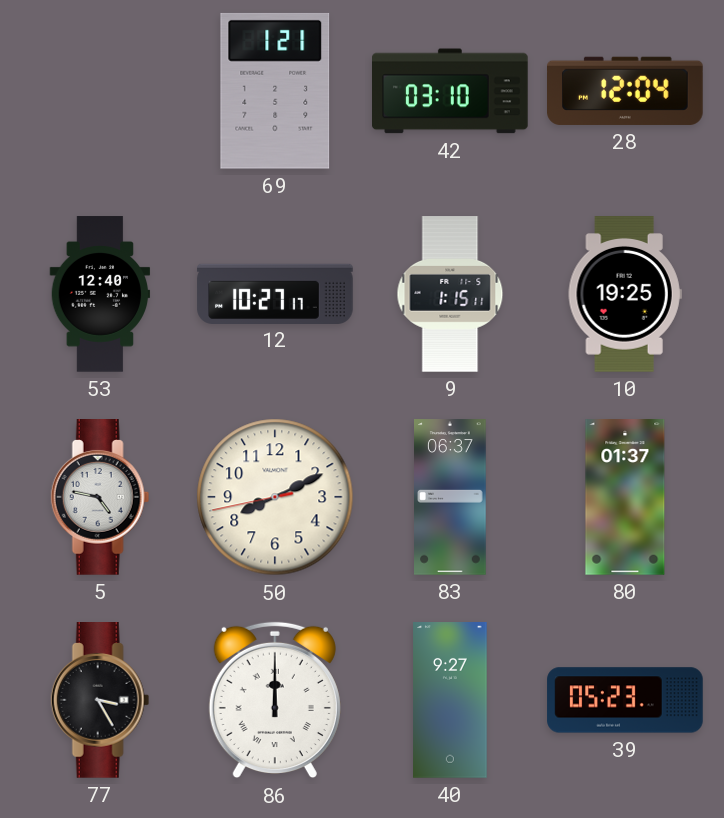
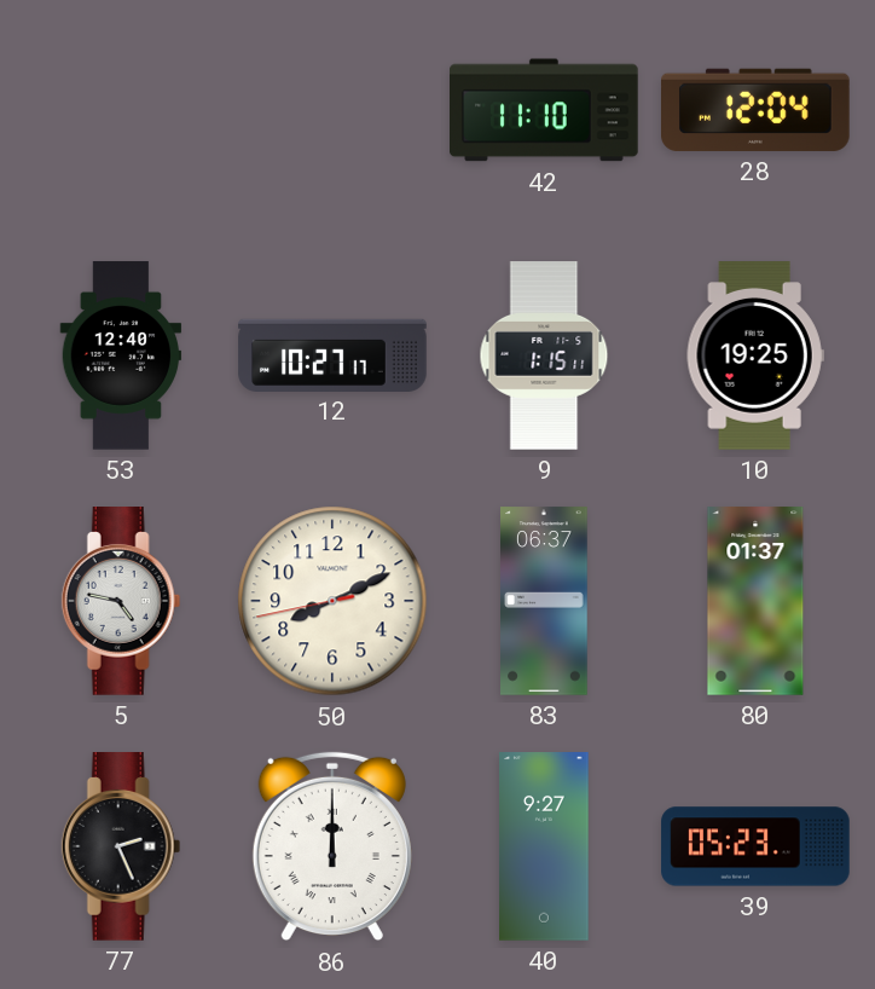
69: 1:21 -> none (275, 91)
42: 03:10 -> 11:10 (544, 110)
77: 3:25 -> 2:26 (121, 846)
